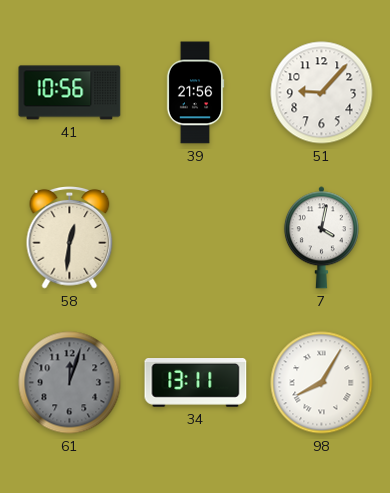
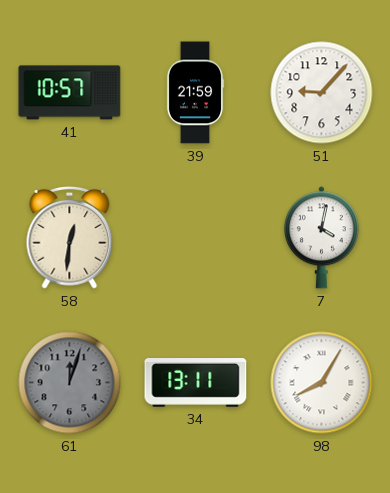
41: 10:56 -> 10:57 (70, 93)
39: 21:56 -> 21:59 (195, 93)
